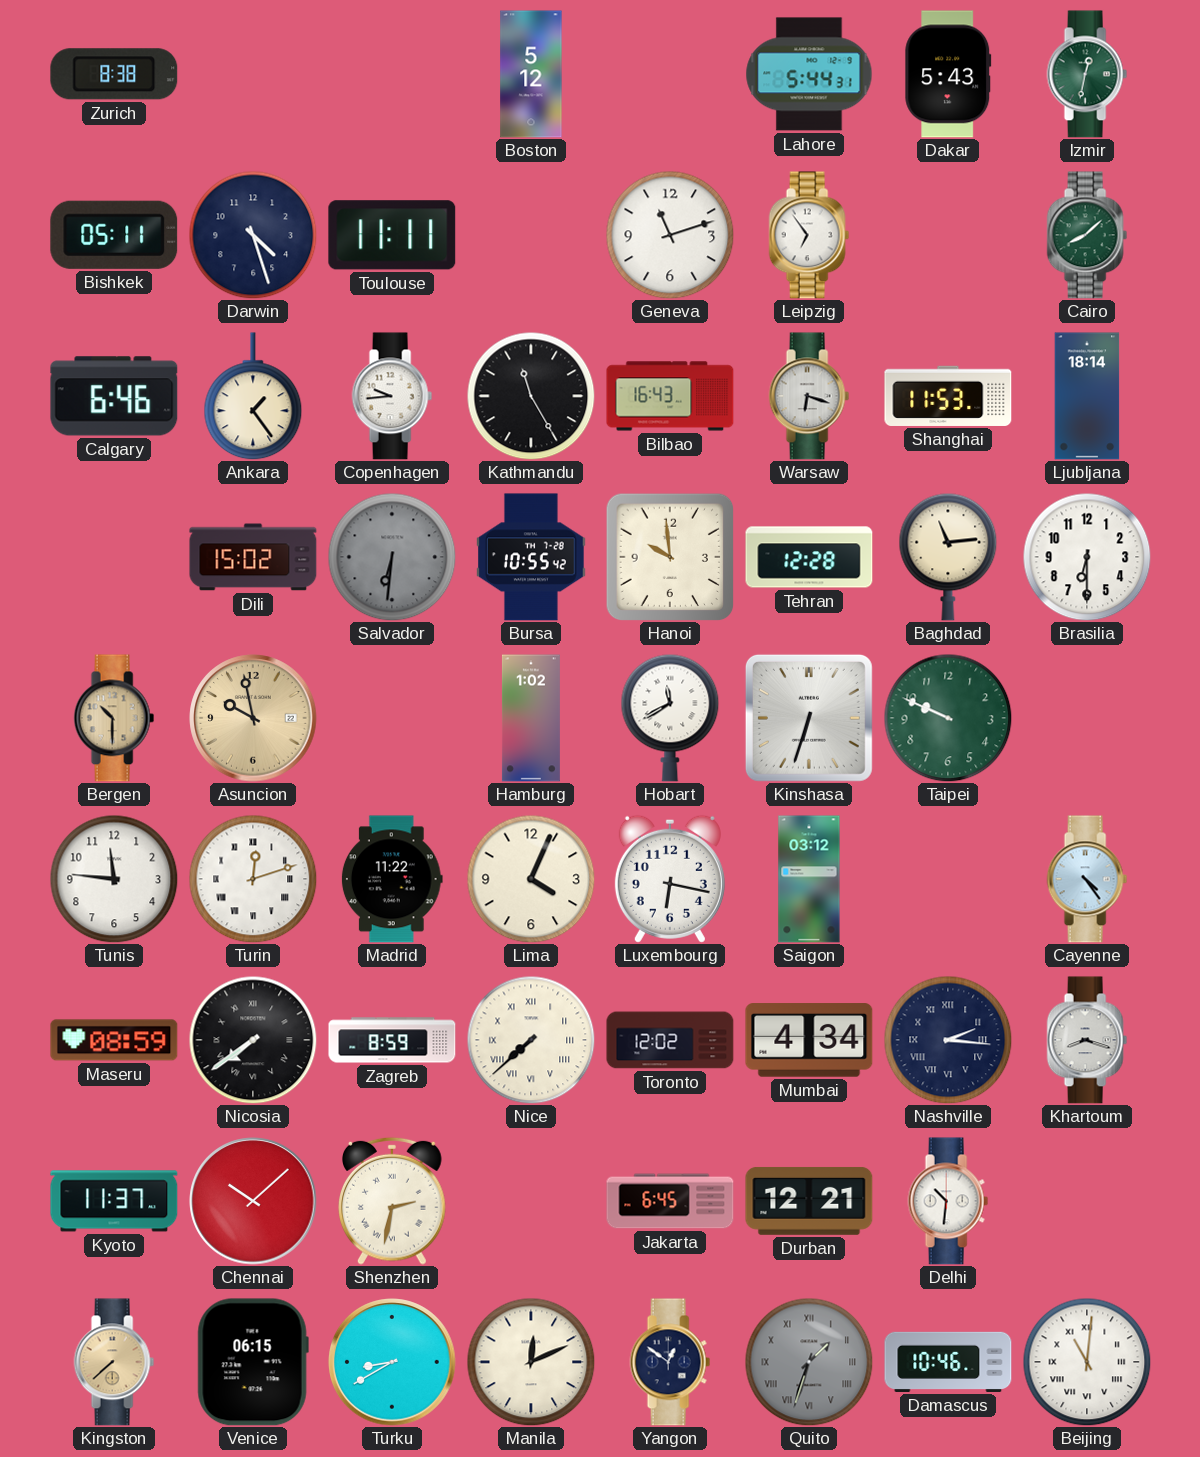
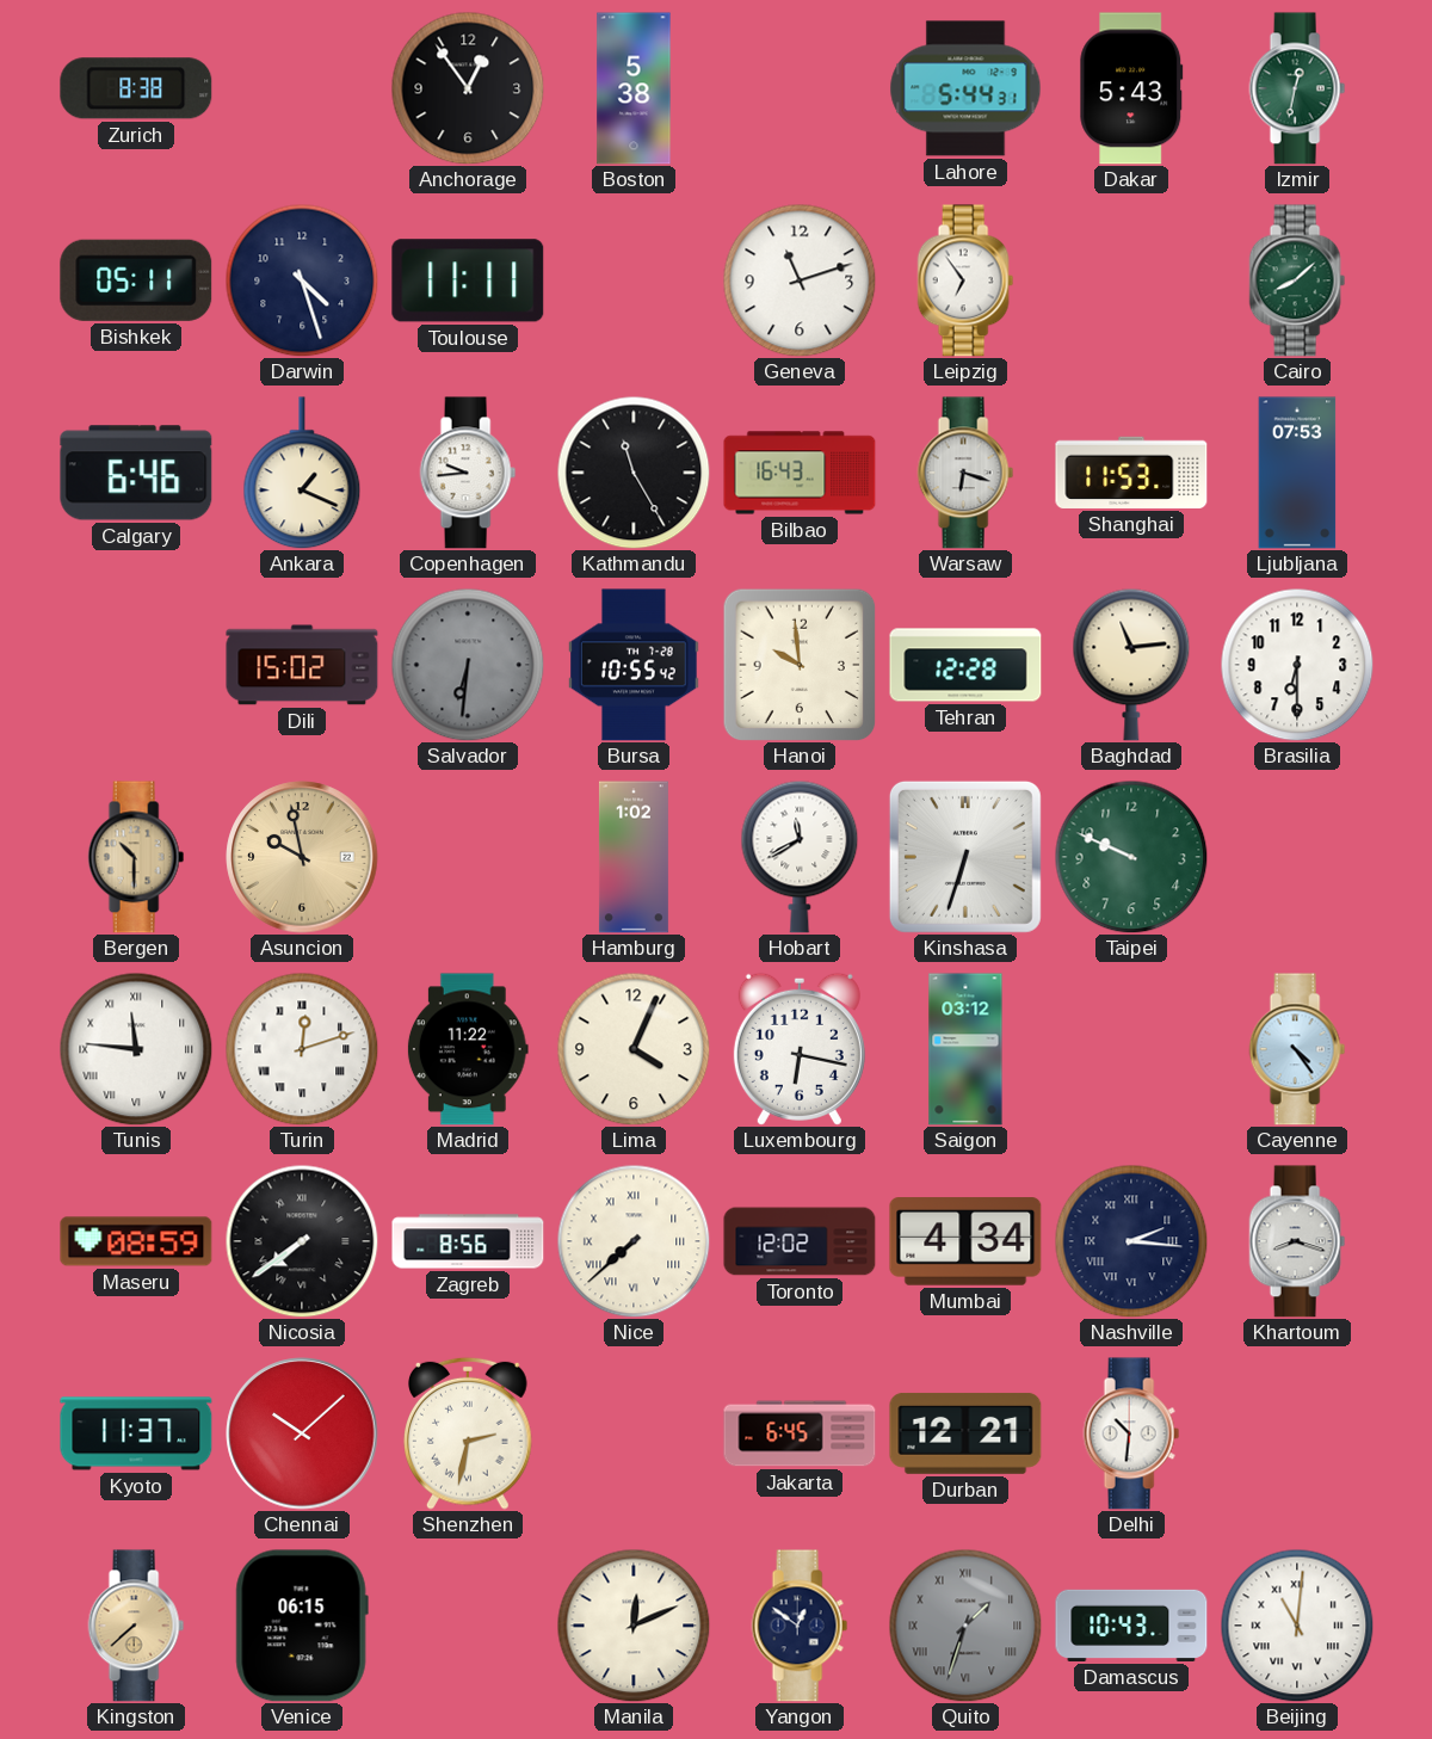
Anchorage: none -> 12:54 (468, 88)
Boston: 5:12 -> 5:38 (634, 88)
Ankara: 1:24 -> 1:19 (302, 473)
Ljubljana: 18:14 -> 07:53 (1297, 473)
Tunis numerals: Arabic -> Roman (136, 1049)
Zagreb: 8:59 -> 8:56 (468, 1241)
Turku: 8:40 -> none (392, 1362)
Damascus: 10:46 -> 10:43 (1131, 1626)
